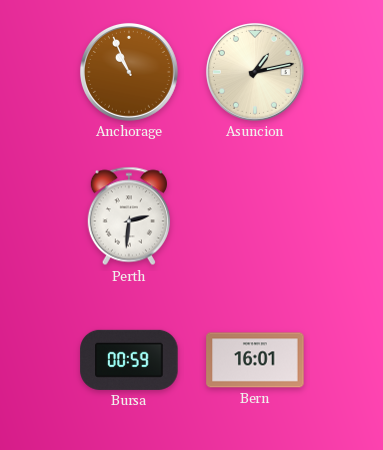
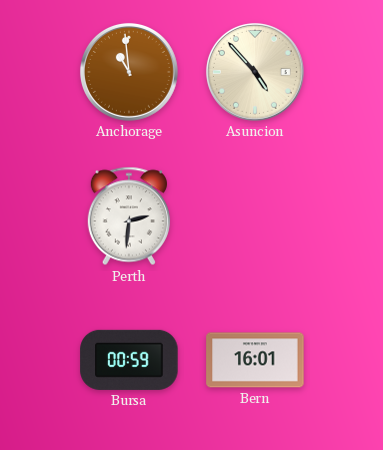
Anchorage: 10:56 -> 10:59 (129, 72)
Asuncion: 1:13 -> 4:53 (255, 72)
